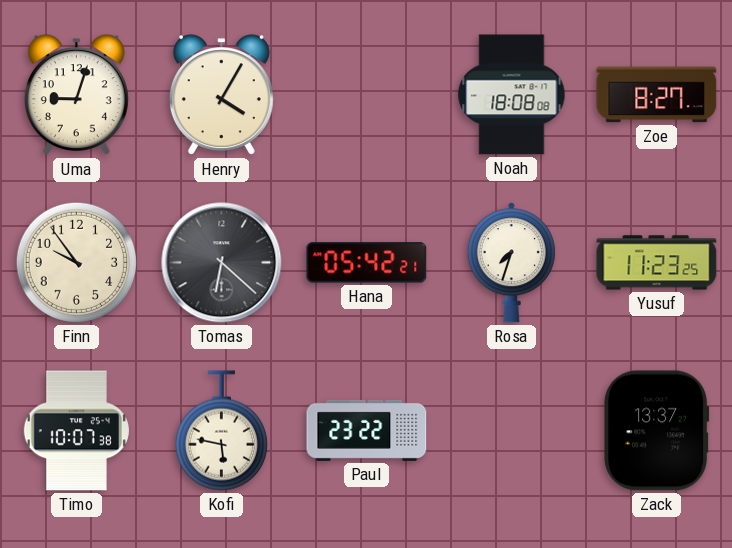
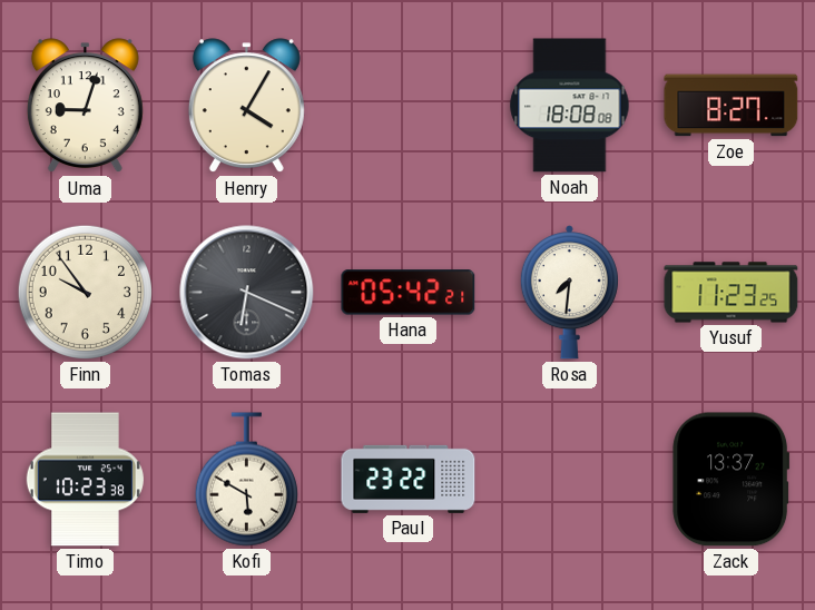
Tomas: 6:22 -> 6:19 (247, 293)
Rosa: 7:33 -> 7:31 (569, 293)
Timo: 10:07 -> 10:23 (85, 480)
Kofi: 5:47 -> 5:50 (246, 480)
